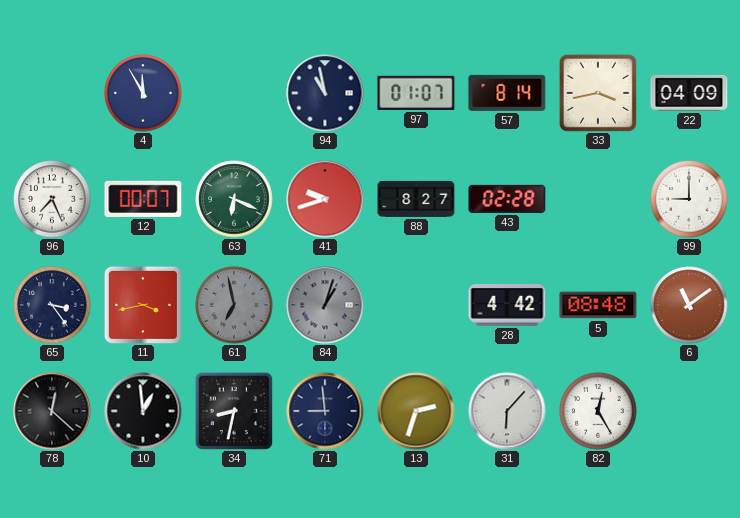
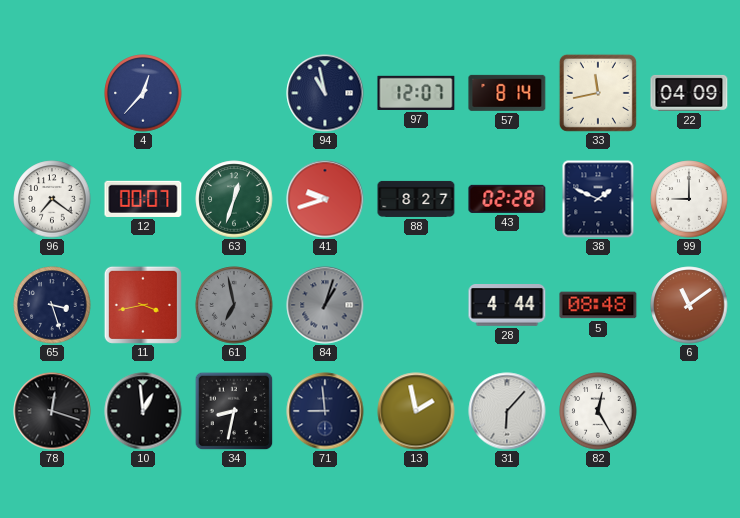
4: 11:55 -> 12:37 (143, 93)
97: 01:07 -> 12:07 (416, 93)
33: 3:43 -> 11:43 (598, 93)
96: 7:26 -> 7:21 (52, 199)
63: 6:19 -> 12:33 (234, 199)
38: none -> 1:49 (598, 199)
65: 3:24 -> 3:27 (52, 305)
28: 4:42 -> 4:44 (507, 306)
78: 12:22 -> 12:18 (52, 411)
13: 2:33 -> 1:58 (416, 411)
